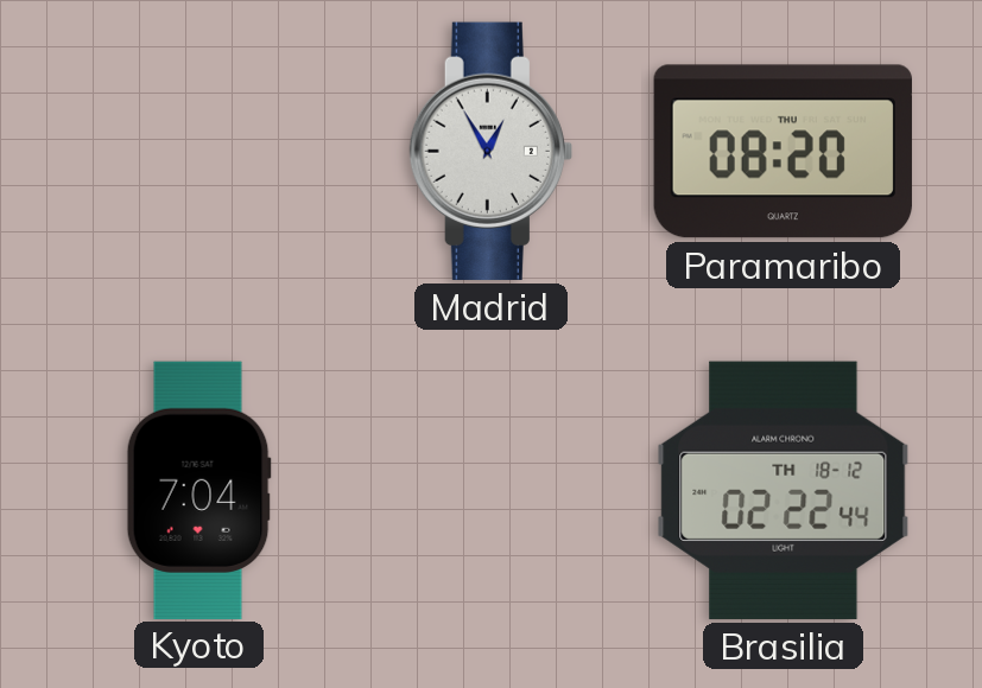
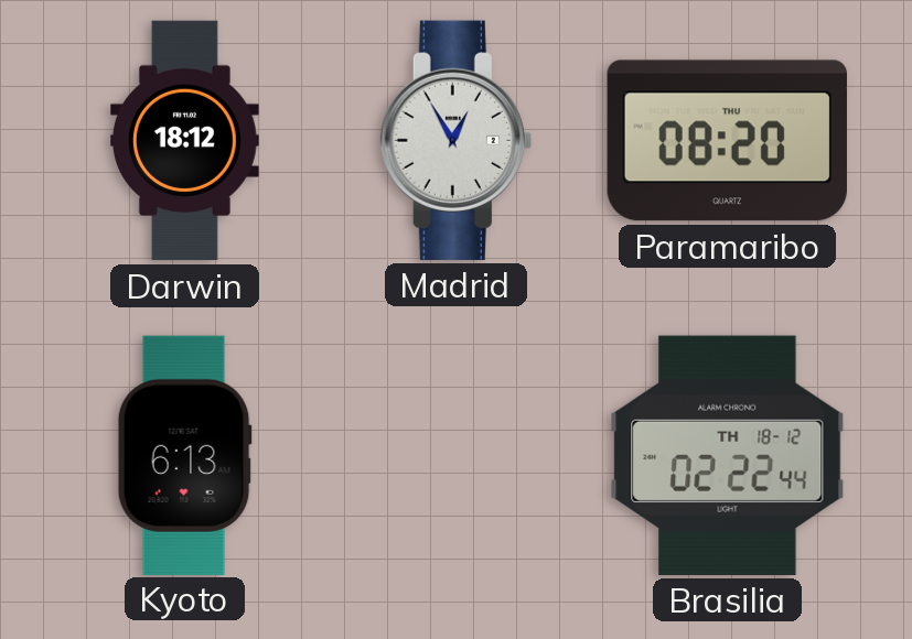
Darwin: none -> 18:12 (185, 141)
Kyoto: 7:04 -> 6:13 (184, 455)
